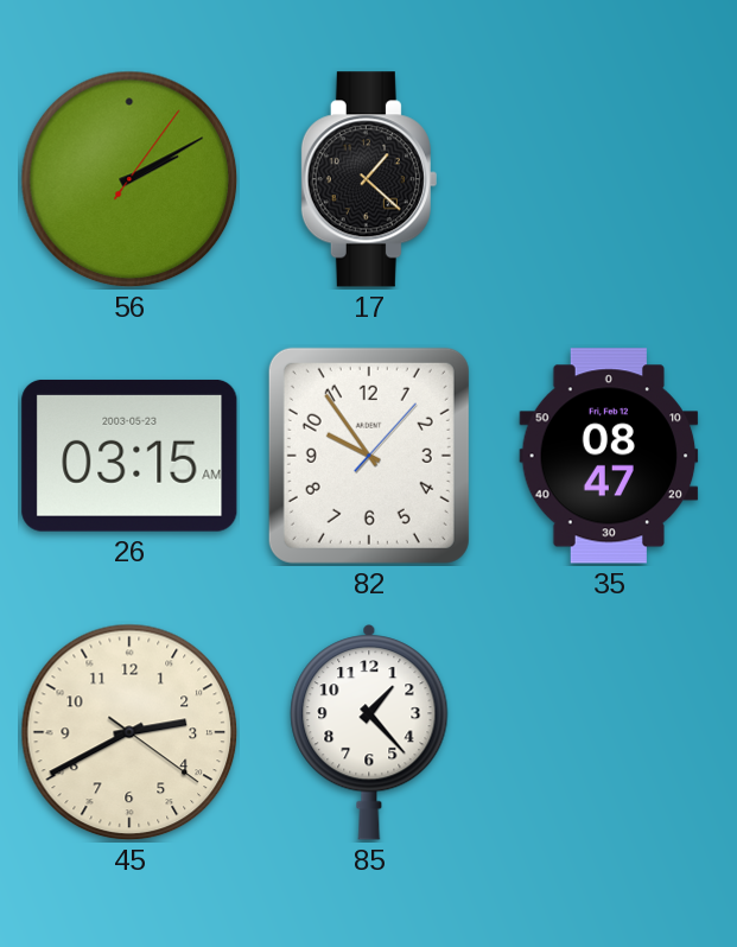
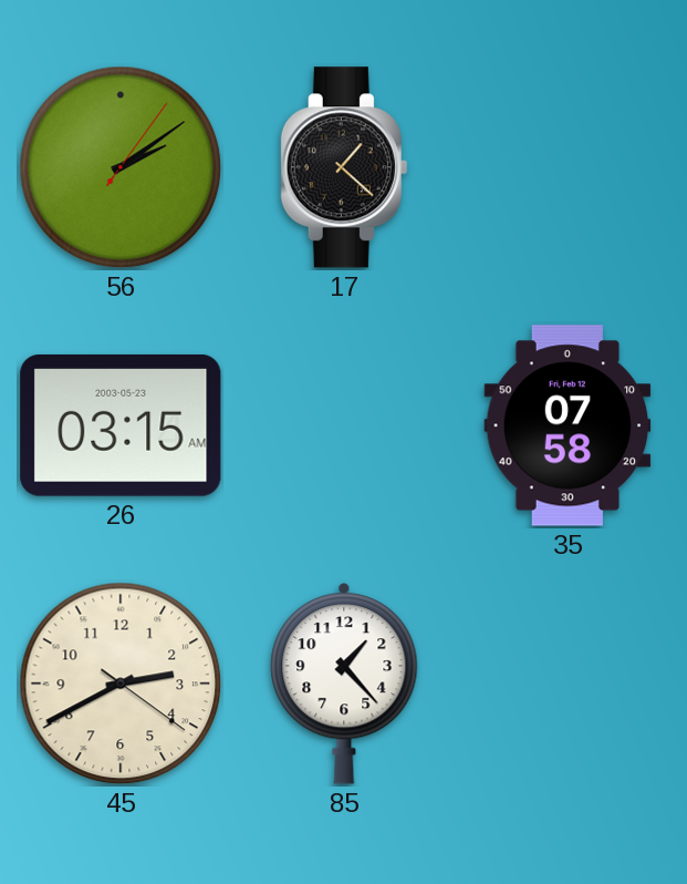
56: 2:10 -> 2:09 (121, 167)
82: 9:54 -> none (369, 456)
35: 08:47 -> 07:58 (568, 425)
